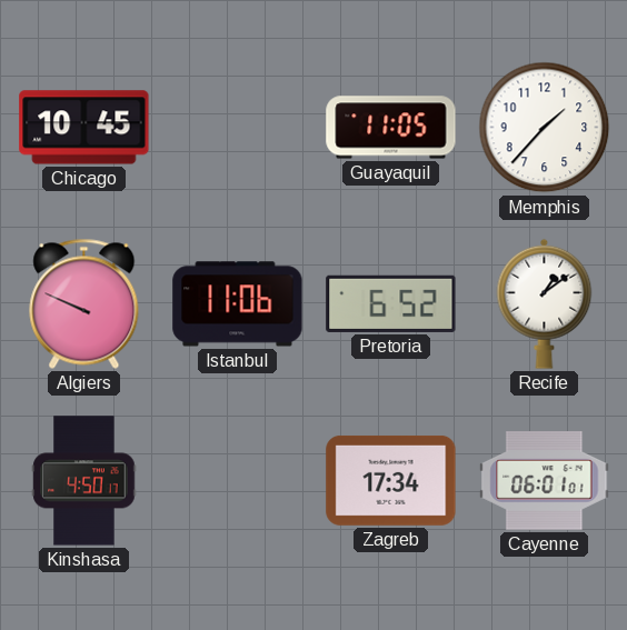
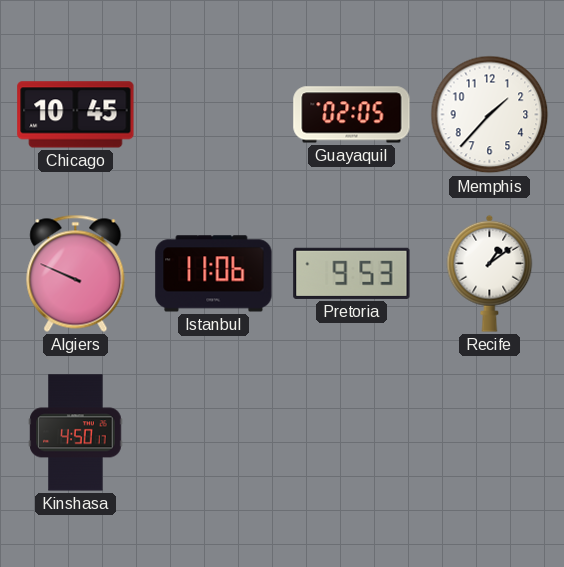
Guayaquil: 11:05 -> 02:05 (352, 115)
Pretoria: 6:52 -> 9:53 (352, 273)
Zagreb: 17:34 -> none (391, 480)
Cayenne: 06:01 -> none (545, 481)
